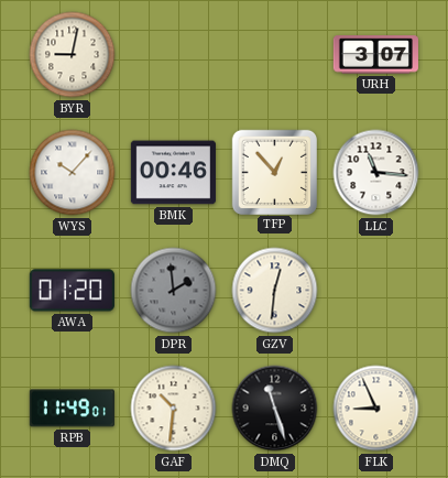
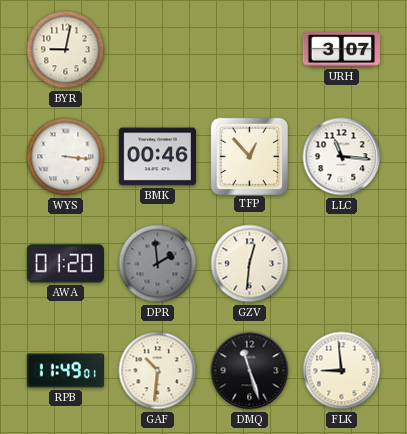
WYS: 10:07 -> 3:16 (66, 157)
FLK: 8:56 -> 8:59 (342, 371)
